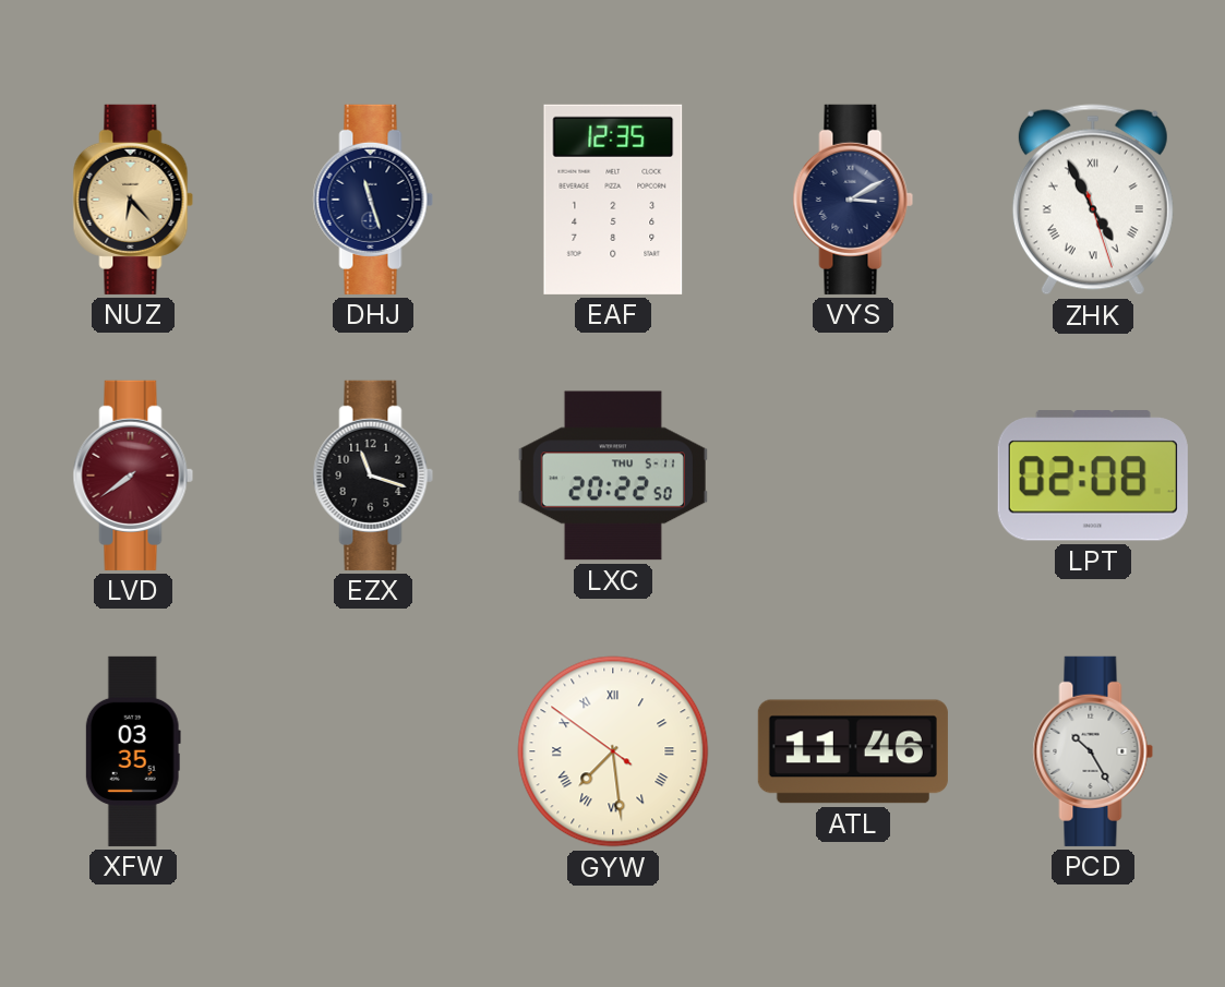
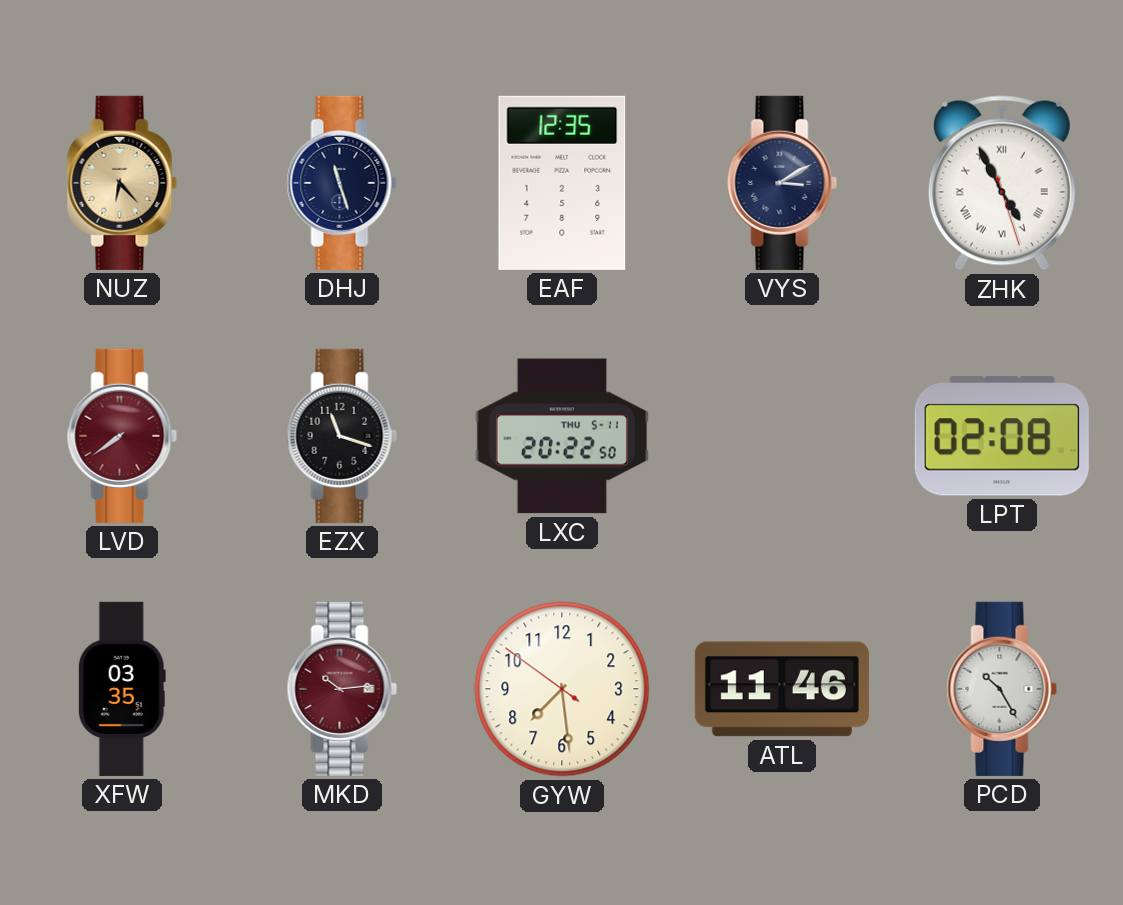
MKD: none -> 10:14 (342, 689)
GYW numerals: Roman -> Arabic (562, 689)
